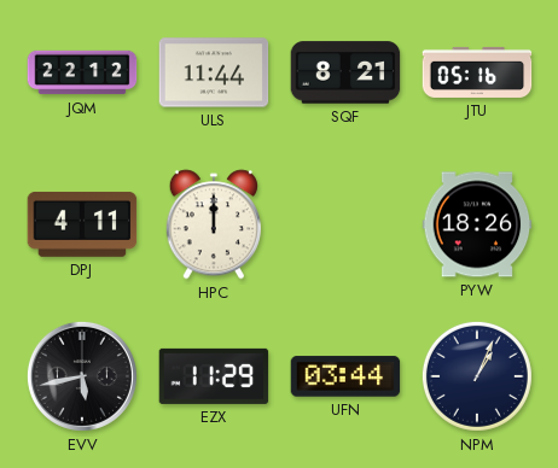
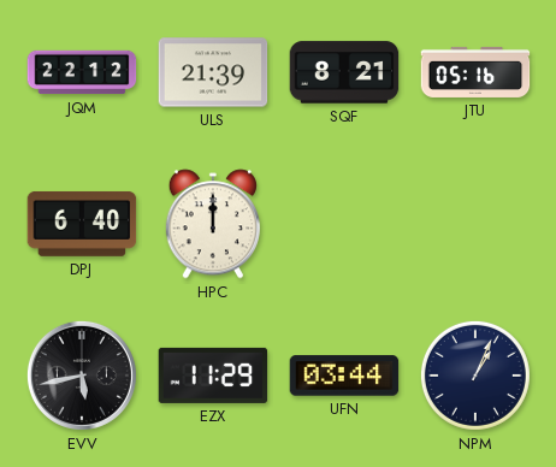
ULS: 11:44 -> 21:39 (213, 72)
DPJ: 4:11 -> 6:40 (82, 224)
PYW: 18:26 -> none (477, 224)
